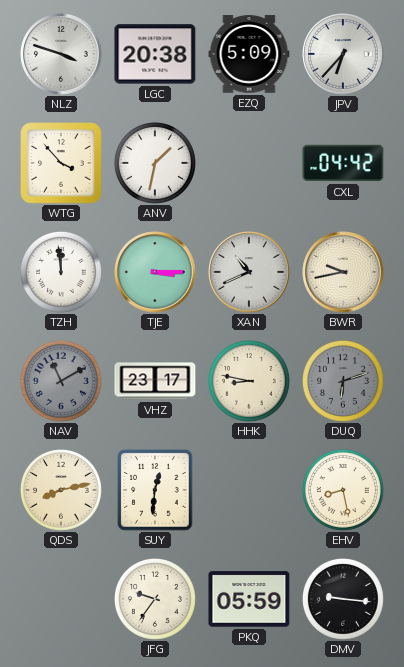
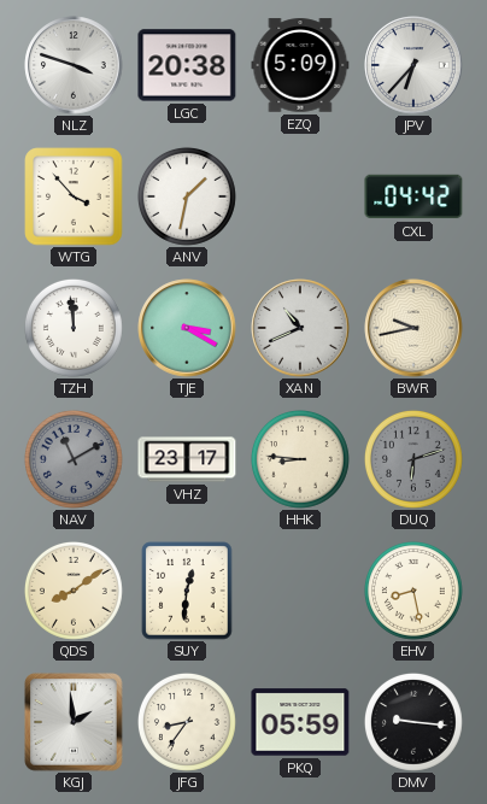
TJE: 3:15 -> 3:20 (187, 328)
HHK: 8:47 -> 8:46 (300, 459)
QDS: 8:13 -> 8:09 (74, 591)
KGJ: none -> 1:59 (74, 722)
JFG: 9:36 -> 8:36 (187, 722)
